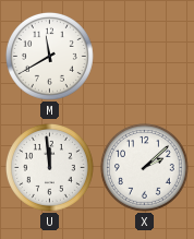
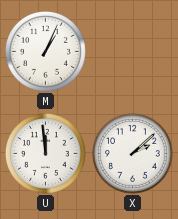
M: 11:40 -> 1:04 (45, 51)
